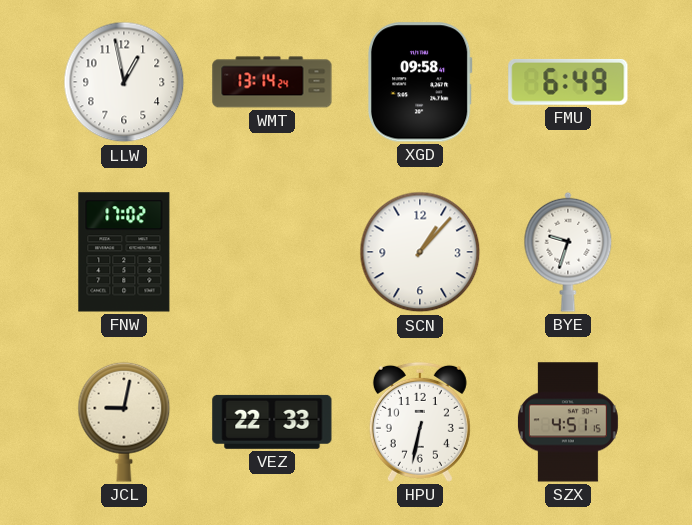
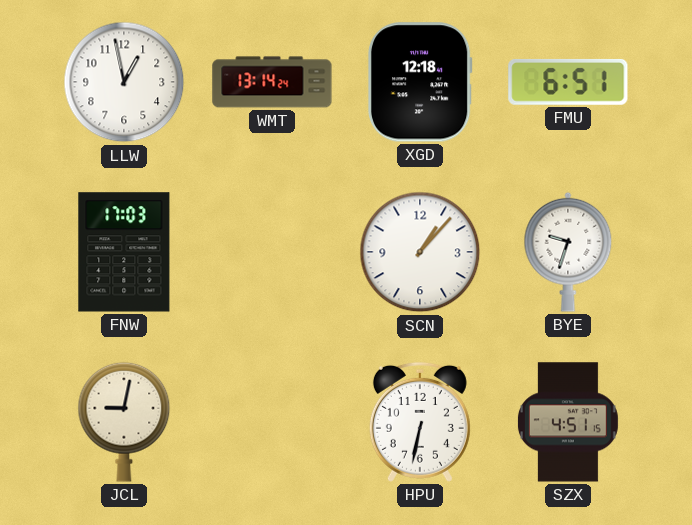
XGD: 09:58 -> 12:18 (420, 82)
FMU: 6:49 -> 6:51 (568, 82)
FNW: 17:02 -> 17:03 (124, 252)
VEZ: 22:33 -> none (272, 422)
